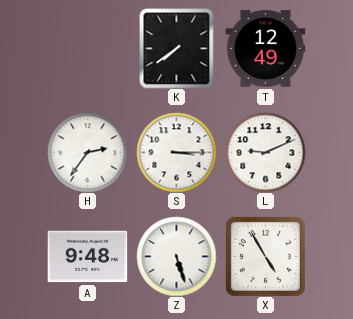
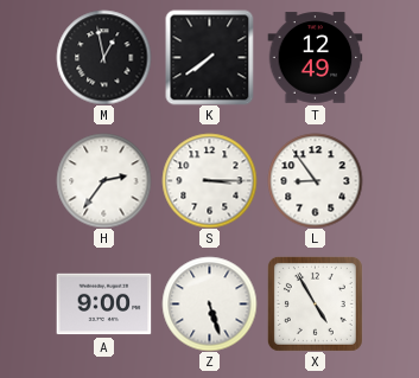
M: none -> 12:58 (103, 57)
L: 9:11 -> 8:54 (315, 180)
A: 9:48 -> 9:00 (103, 305)
